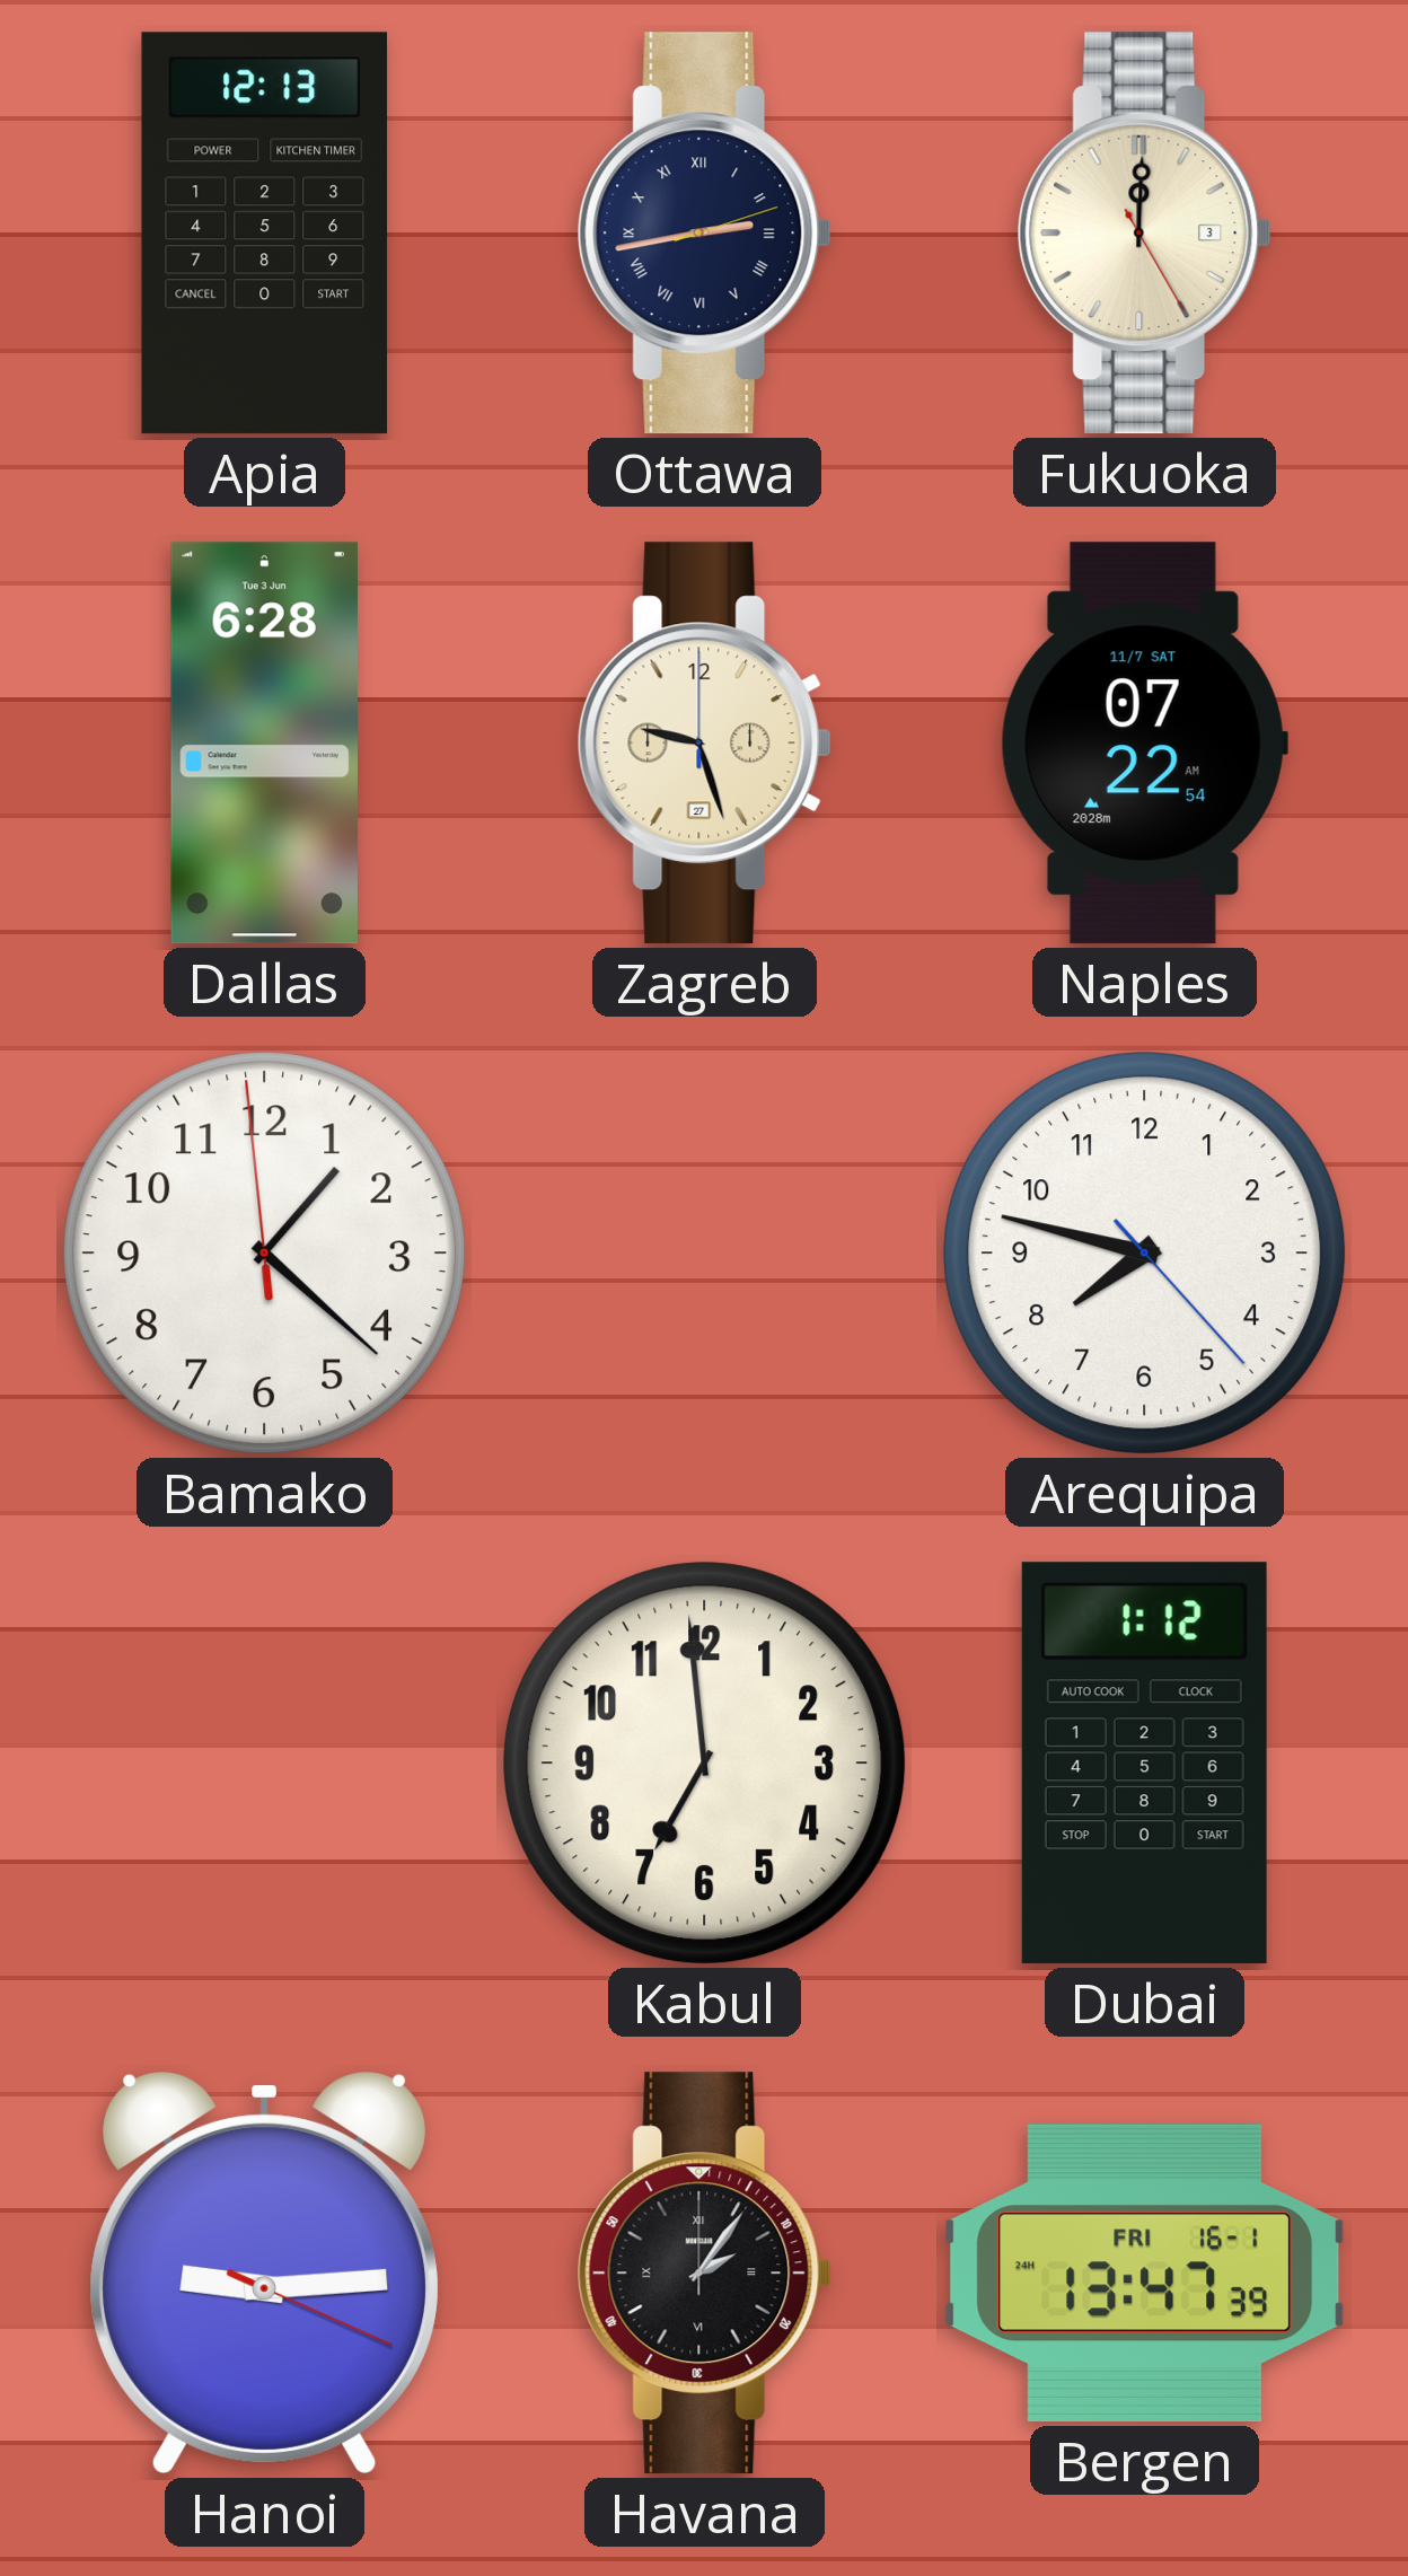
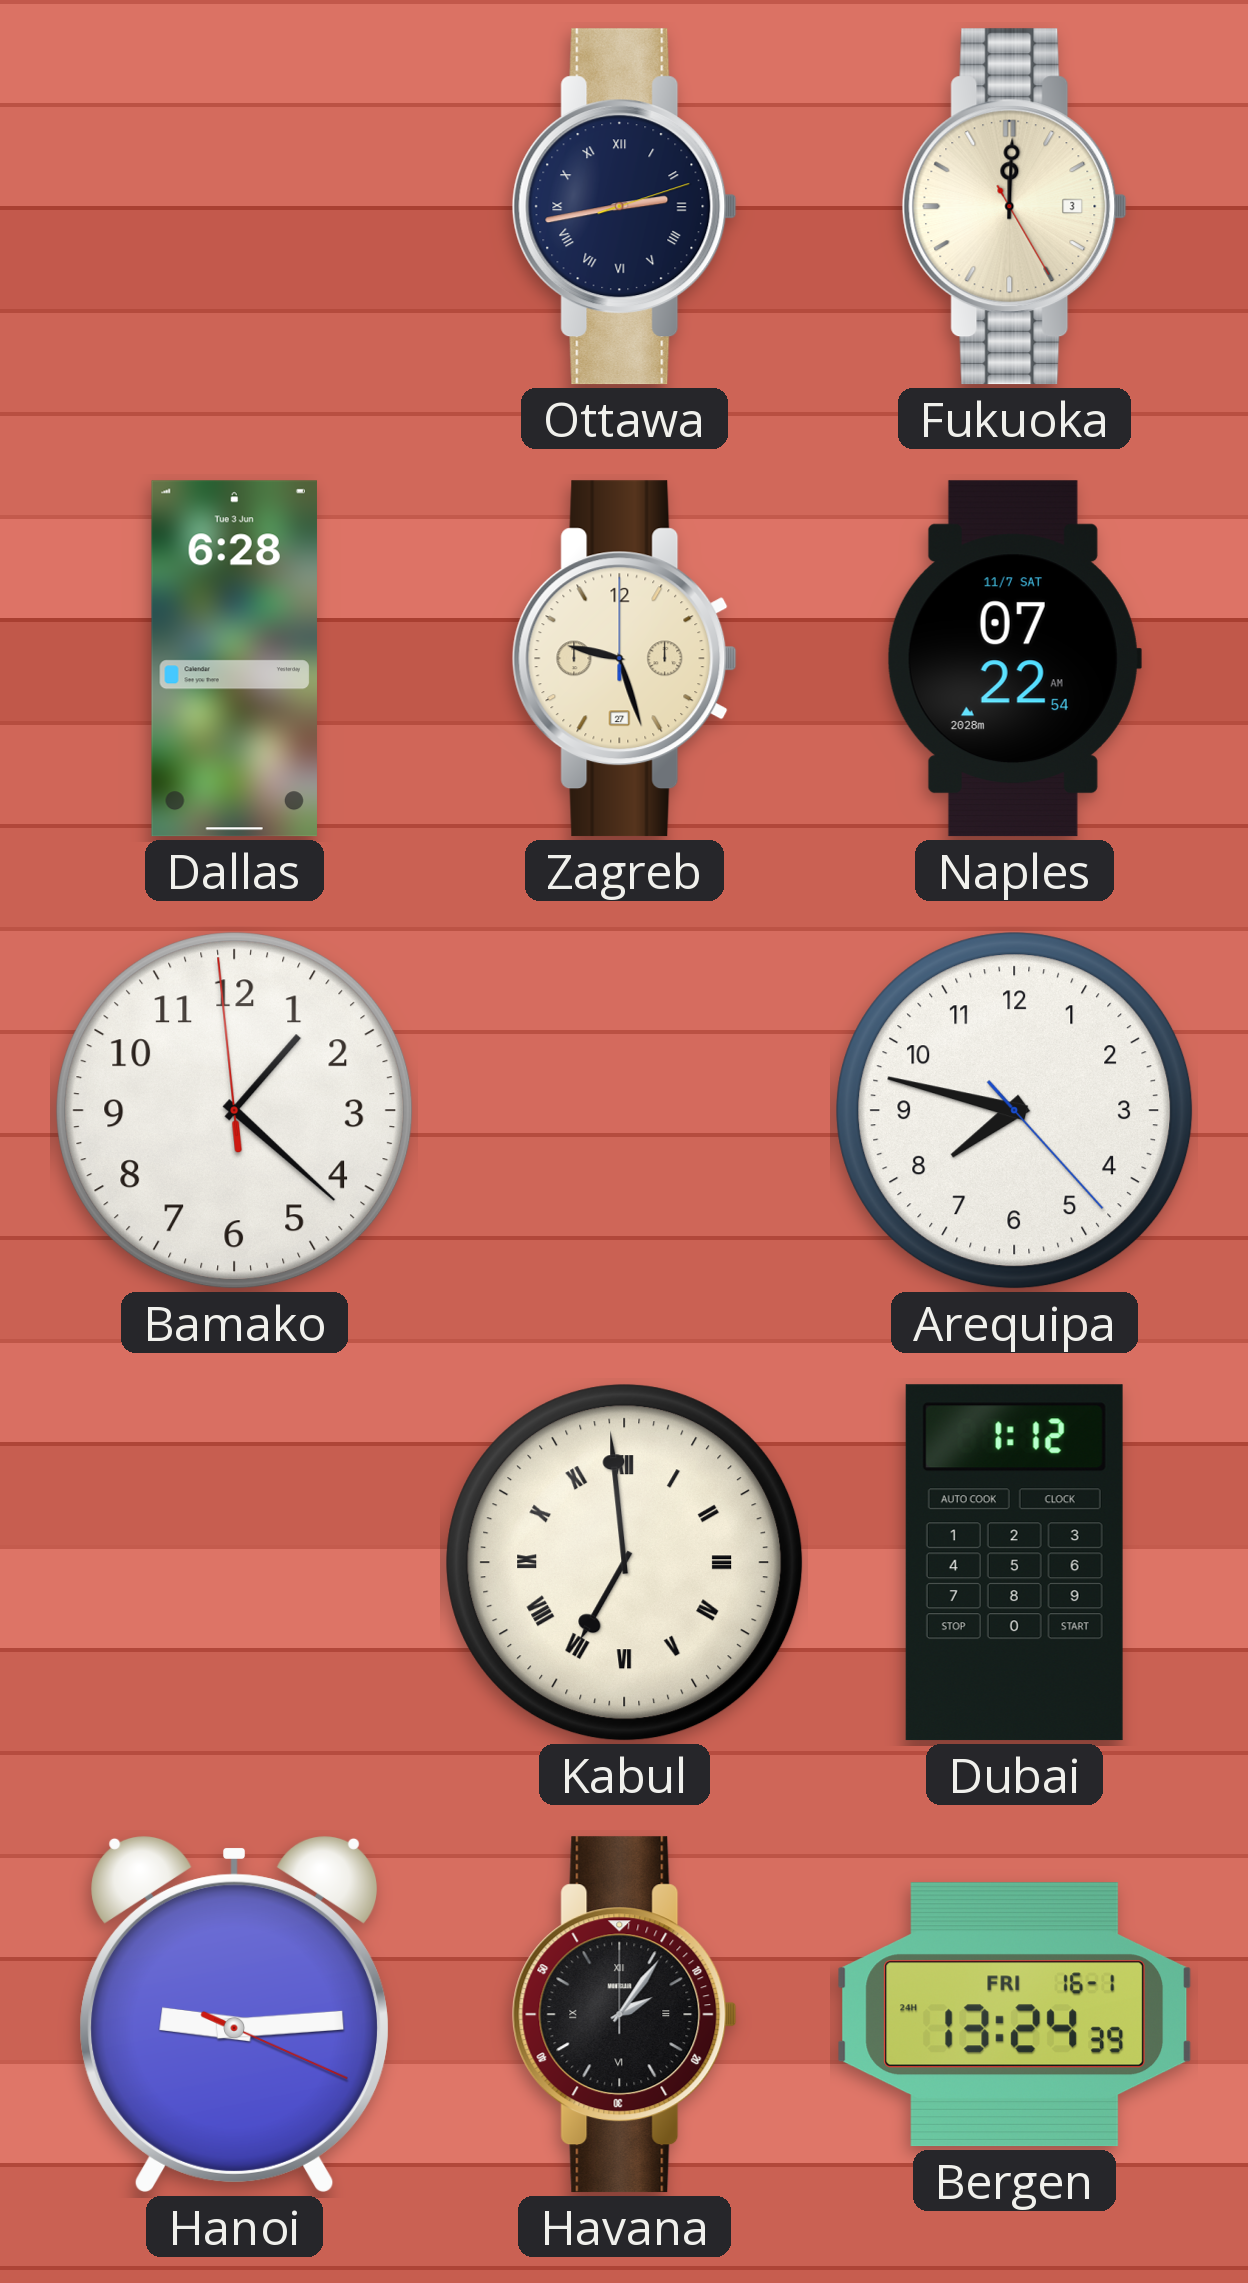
Apia: 12:13 -> none (265, 234)
Kabul numerals: Arabic -> Roman (625, 1563)
Bergen: 13:47 -> 13:24 (1015, 2015)
